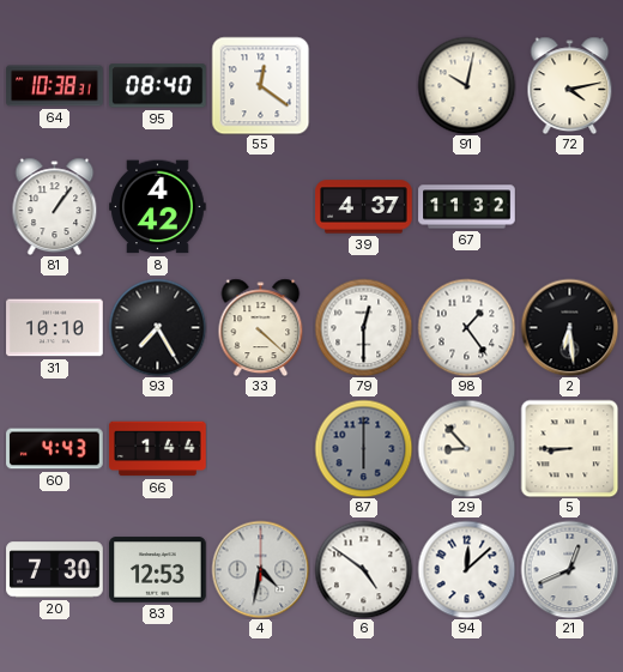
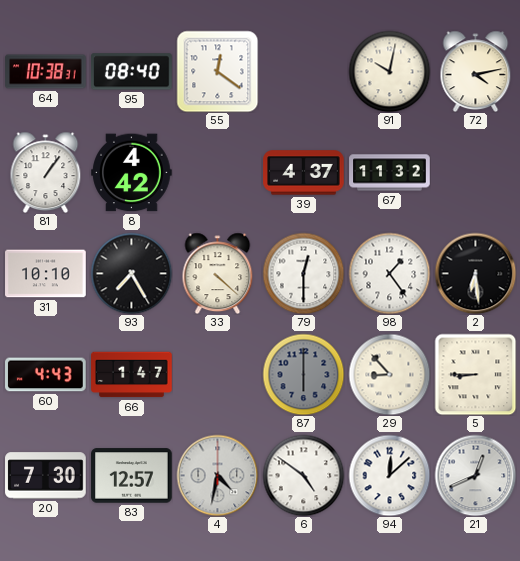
66: 1:44 -> 1:47 (132, 375)
83: 12:53 -> 12:57 (132, 476)
